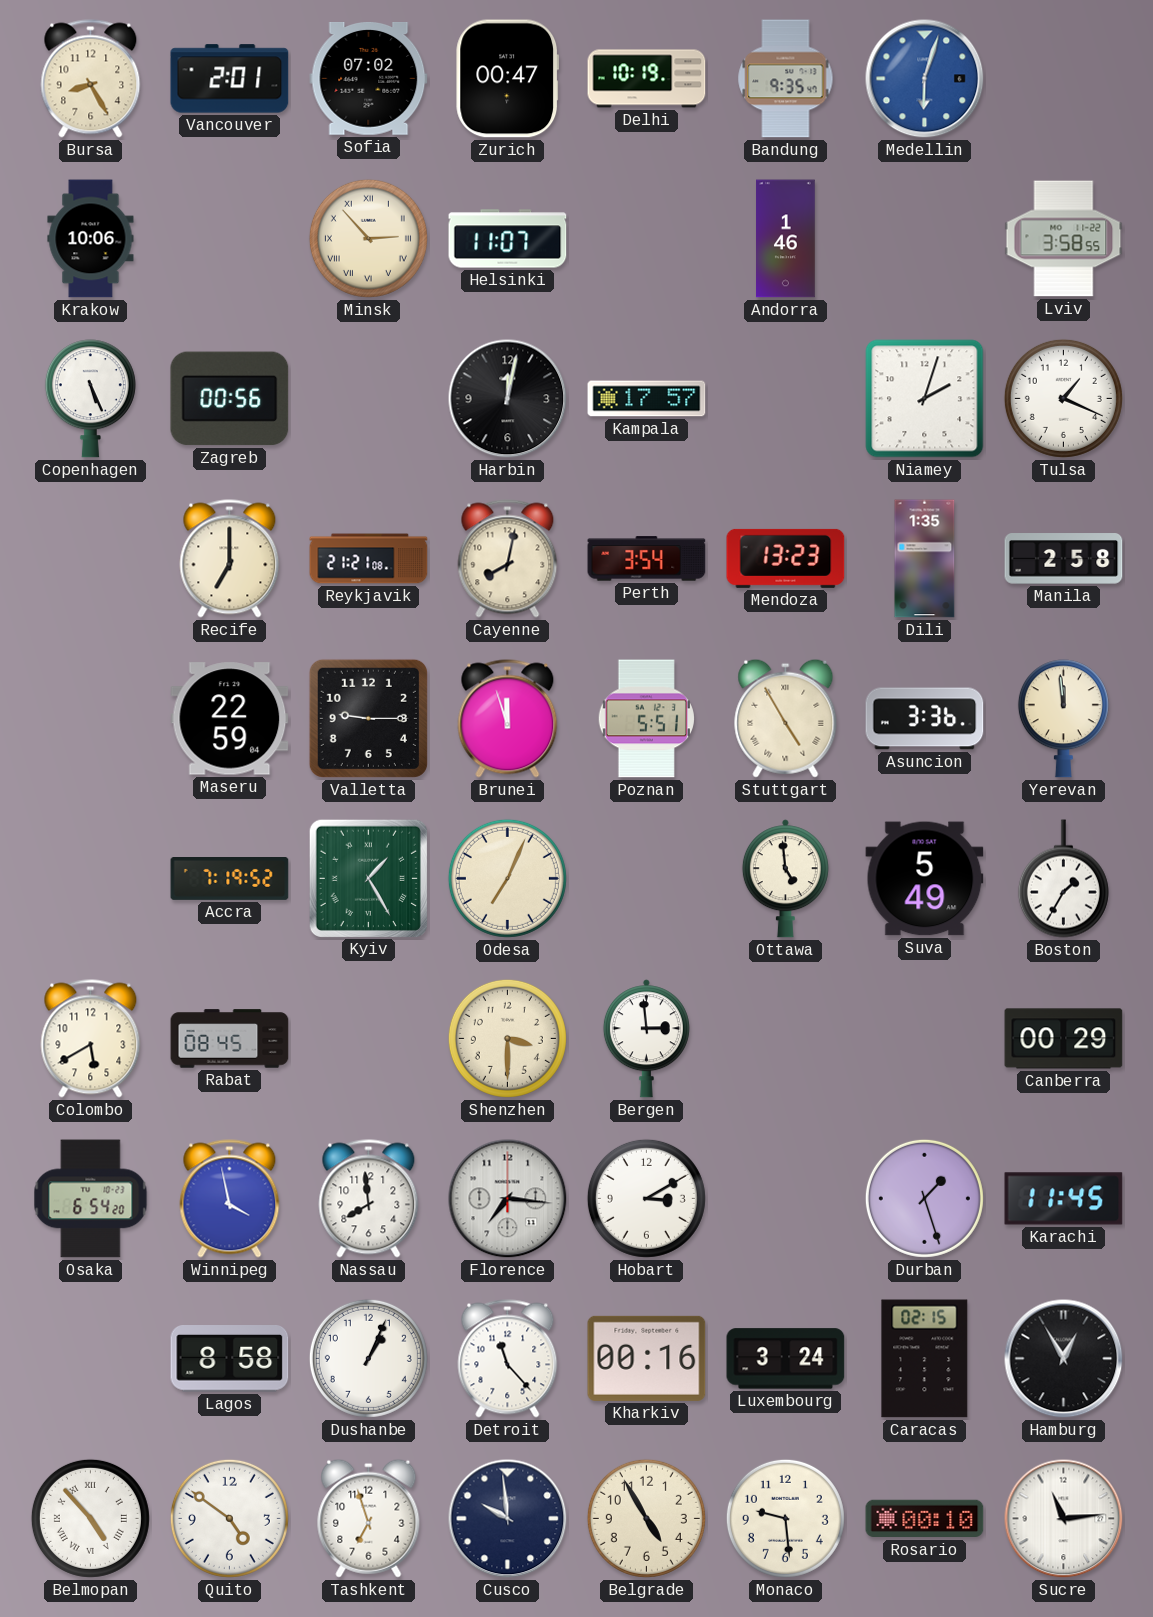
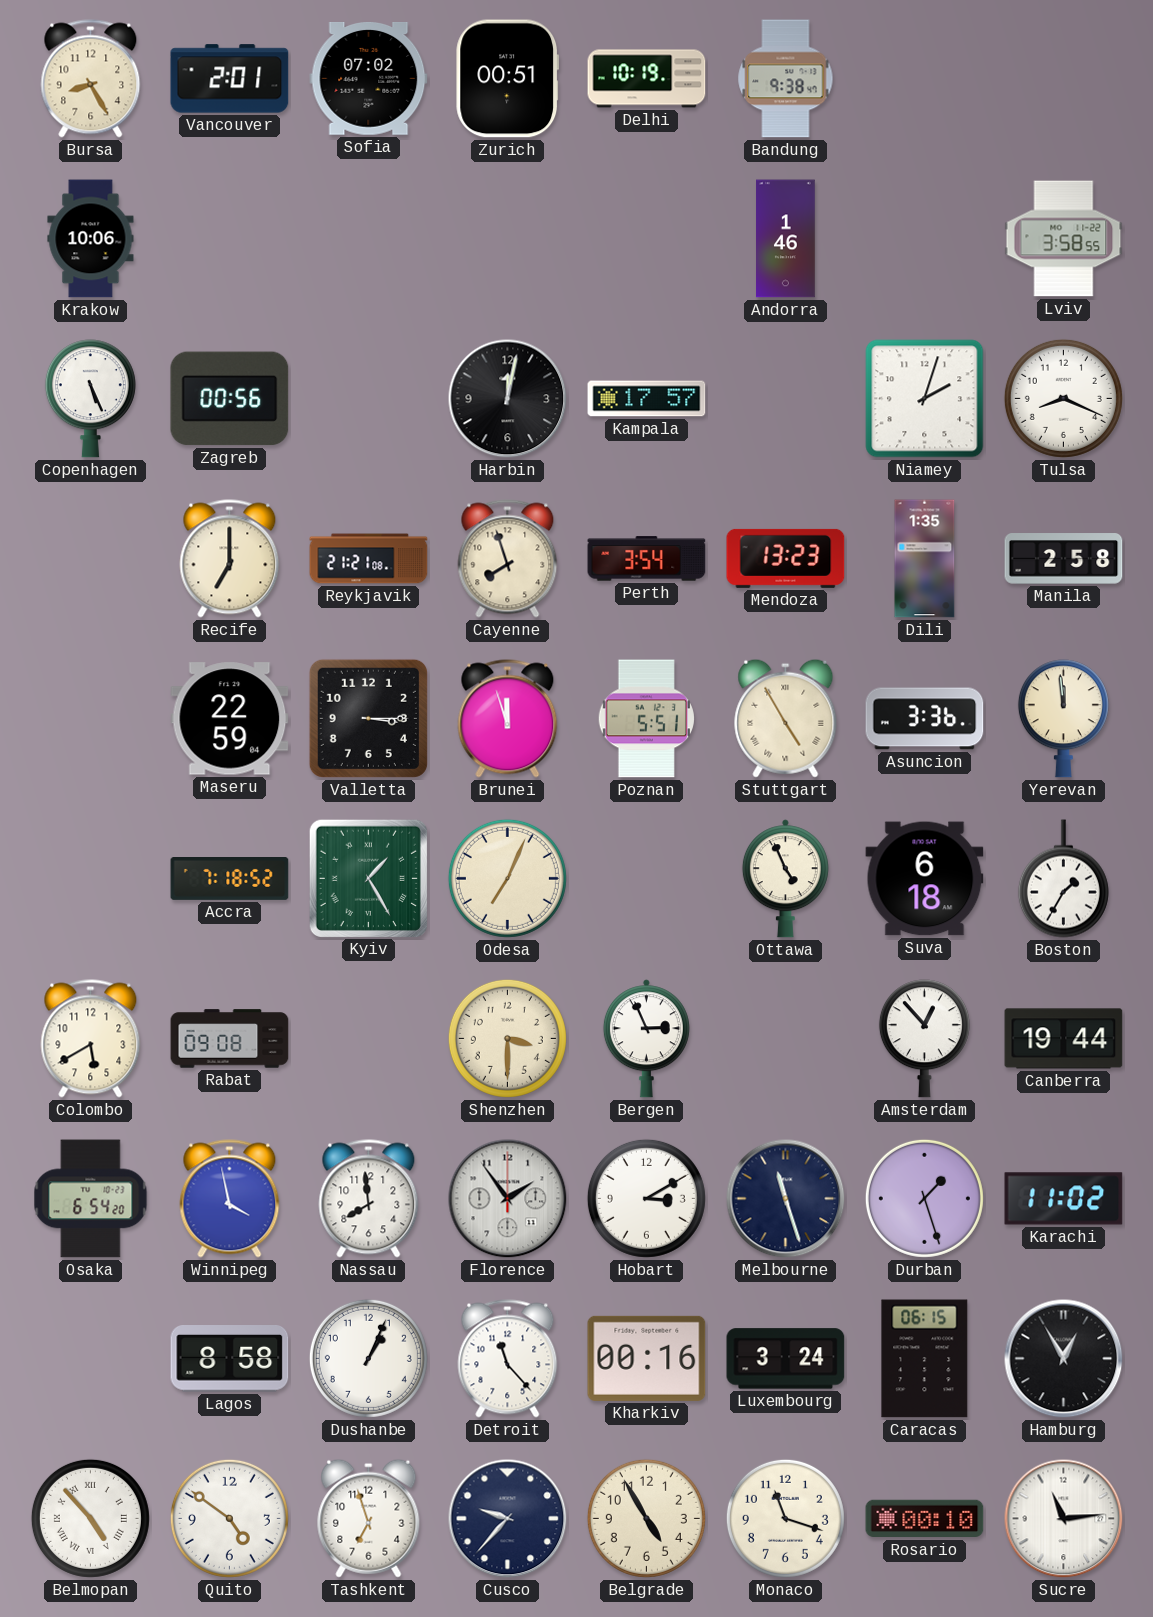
Zurich: 00:47 -> 00:51 (507, 79)
Bandung: 9:35 -> 9:38 (786, 79)
Medellin: 6:03 -> none (925, 79)
Minsk: 2:53 -> none (368, 238)
Helsinki: 11:07 -> none (508, 239)
Tulsa: 1:19 -> 8:19 (1063, 398)
Cayenne: 8:02 -> 7:57 (508, 559)
Valletta: 9:15 -> 3:15 (368, 718)
Accra: 7:19 -> 7:18 (230, 879)
Ottawa: 4:59 -> 4:56 (785, 879)
Suva: 5:49 -> 6:18 (925, 879)
Rabat: 08:45 -> 09:08 (230, 1039)
Bergen: 2:59 -> 2:56 (646, 1039)
Amsterdam: none -> 12:53 (924, 1039)
Canberra: 00:29 -> 19:44 (1064, 1039)
Florence: 7:16 -> 1:54 (508, 1199)
Melbourne: none -> 11:27 (786, 1199)
Karachi: 11:45 -> 11:02 (1064, 1199)
Caracas: 02:15 -> 06:15 (925, 1359)
Cusco: 9:59 -> 9:37 (508, 1519)
Monaco: 9:29 -> 11:18 (785, 1518)
